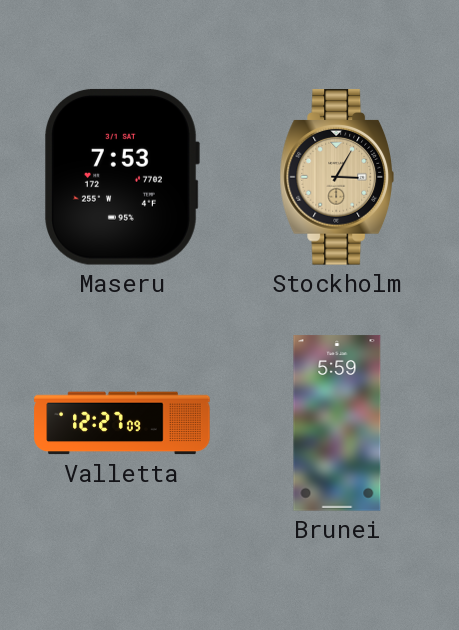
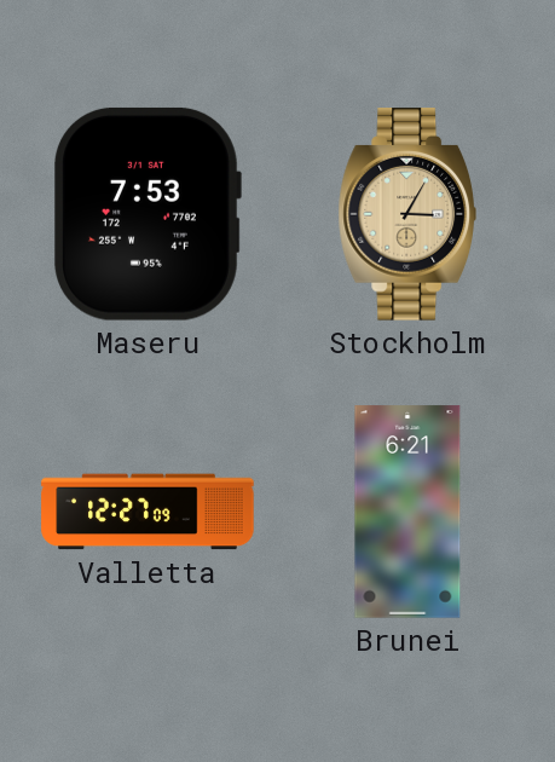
Brunei: 5:59 -> 6:21 (407, 512)
